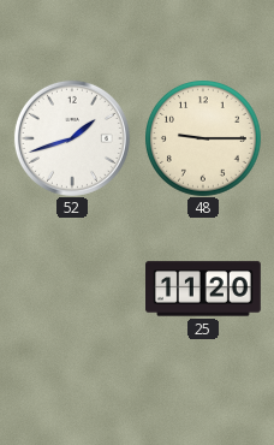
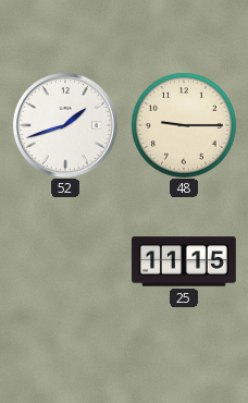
25: 11:20 -> 11:15 (185, 261)
